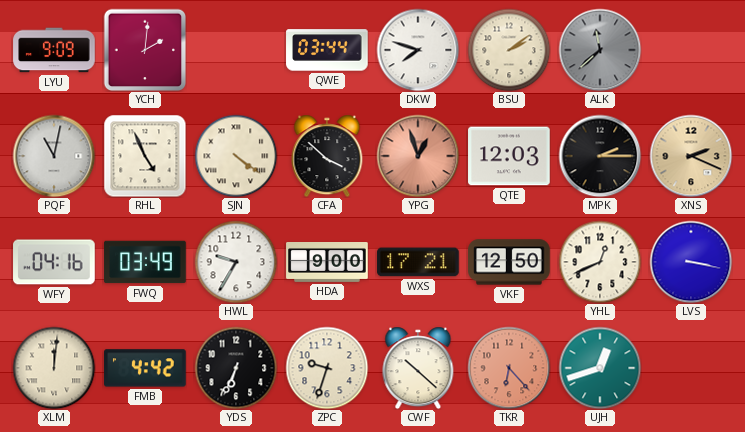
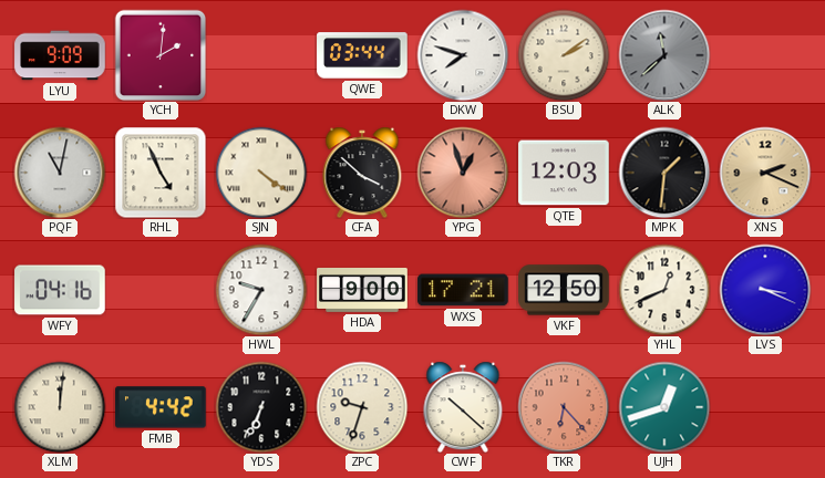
MPK: 2:15 -> 1:31 (664, 173)
FWQ: 03:49 -> none (145, 262)
LVS: 3:17 -> 3:19 (765, 290)
